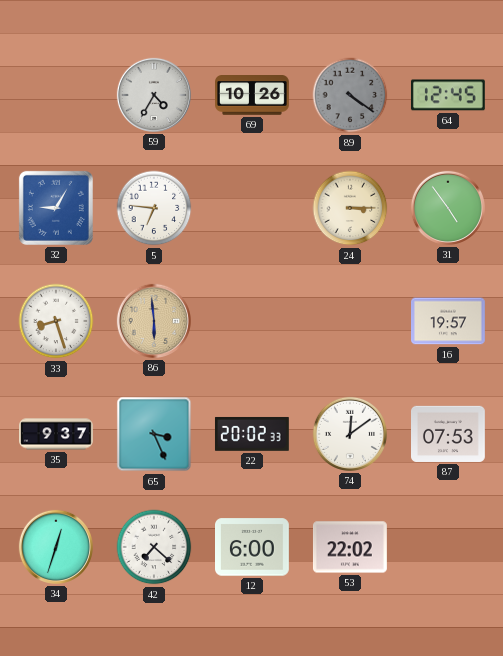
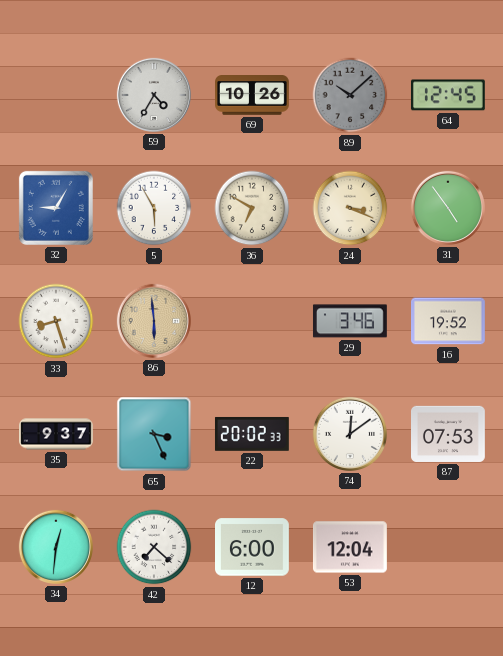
89: 4:21 -> 10:08 (350, 95)
5: 6:46 -> 5:55 (154, 208)
36: none -> 6:50 (252, 208)
24: 3:15 -> 3:19 (350, 208)
29: none -> 3:46 (350, 321)
16: 19:57 -> 19:52 (449, 321)
34: 12:33 -> 12:31 (56, 547)
53: 22:02 -> 12:04 (350, 547)
